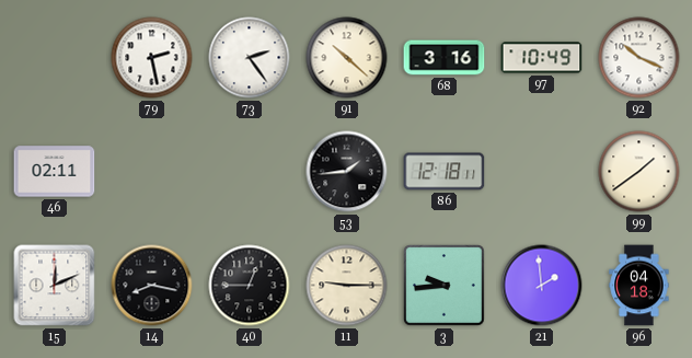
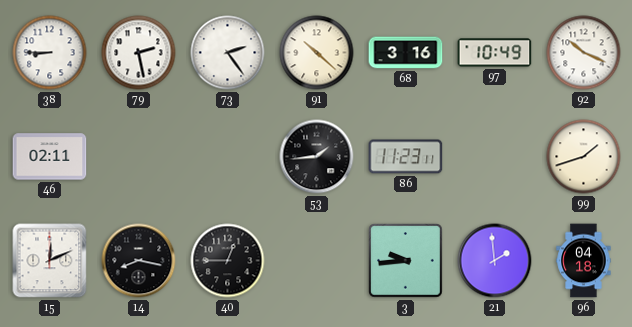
38: none -> 8:45 (50, 53)
86: 12:18 -> 11:23 (406, 157)
99: 1:39 -> 1:42 (584, 157)
11: 9:15 -> none (347, 286)
